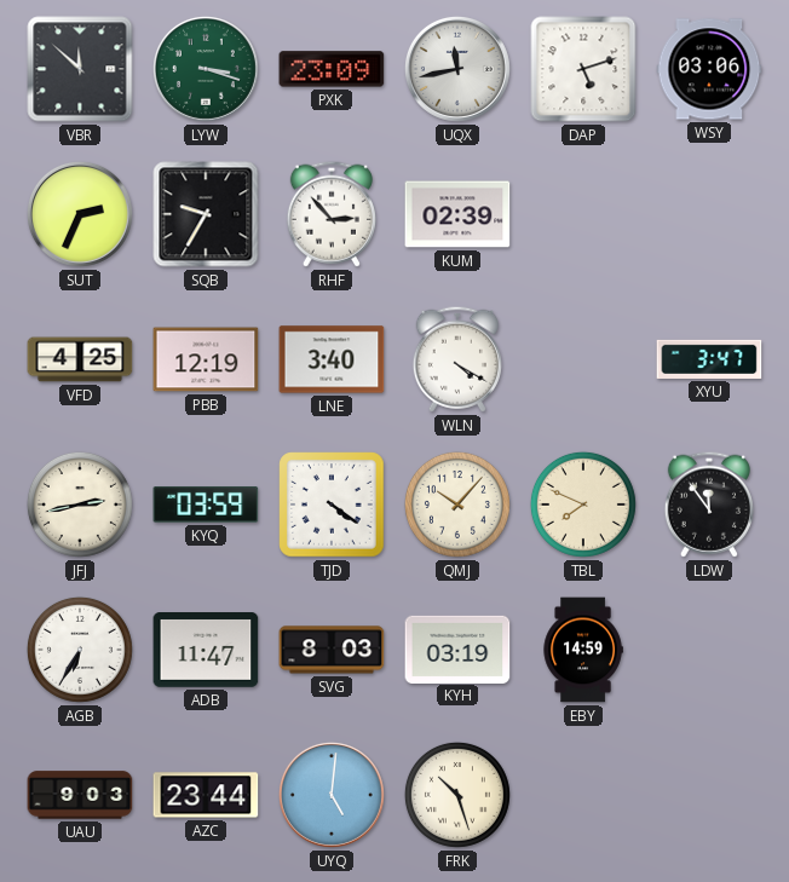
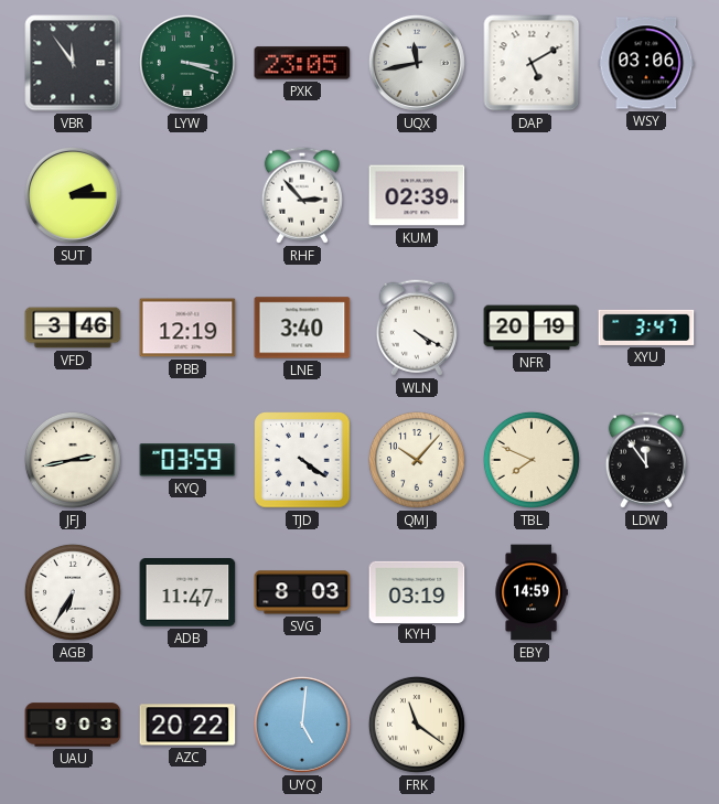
VBR: 11:52 -> 11:54 (73, 63)
PXK: 23:09 -> 23:05 (302, 63)
DAP: 5:12 -> 5:10 (532, 63)
SUT: 2:34 -> 2:15 (73, 195)
SQB: 9:35 -> none (206, 214)
VFD: 4:25 -> 3:46 (73, 328)
NFR: none -> 20:19 (532, 328)
AZC: 23:44 -> 20:22 (187, 725)
FRK: 10:27 -> 11:21 (417, 725)
